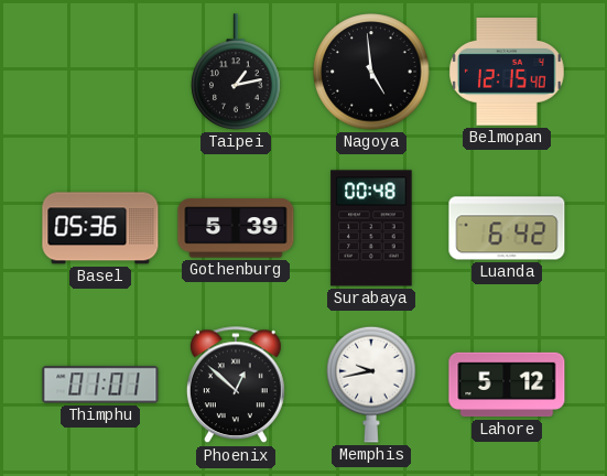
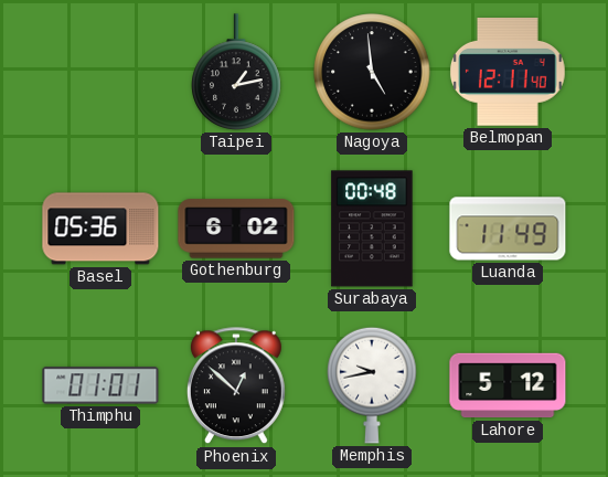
Belmopan: 12:15 -> 12:11 (509, 73)
Gothenburg: 5:39 -> 6:02 (236, 229)
Luanda: 6:42 -> 11:49 (508, 229)
